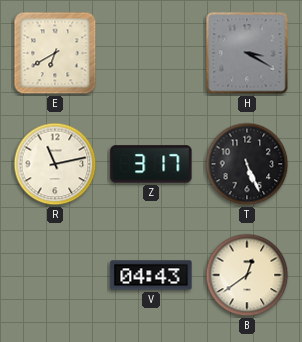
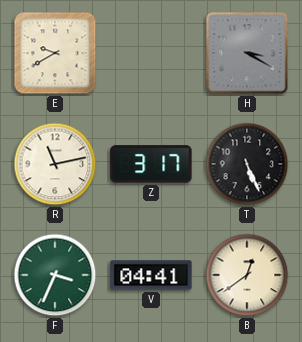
E: 6:40 -> 9:40 (55, 53)
F: none -> 3:34 (55, 275)
V: 04:43 -> 04:41 (151, 275)
